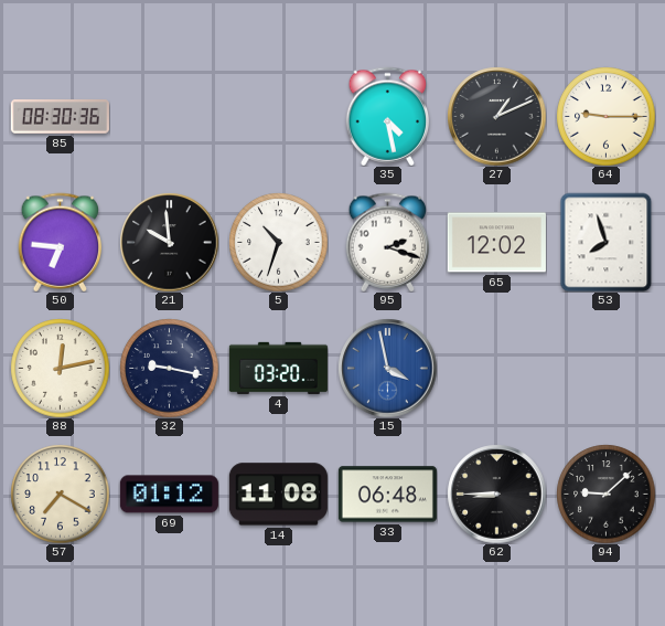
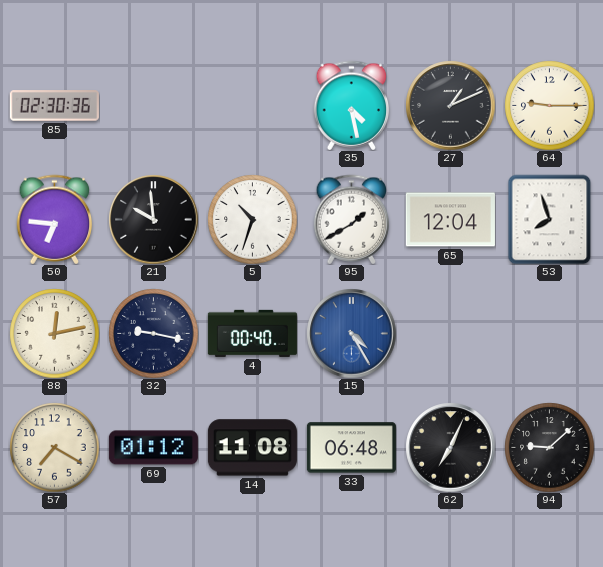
85: 08:30 -> 02:30 (54, 106)
95: 2:18 -> 1:40 (352, 219)
65: 12:02 -> 12:04 (450, 220)
4: 03:20 -> 00:40 (252, 333)
15: 3:58 -> 4:25 (351, 333)
62: 8:45 -> 7:04 (450, 447)
